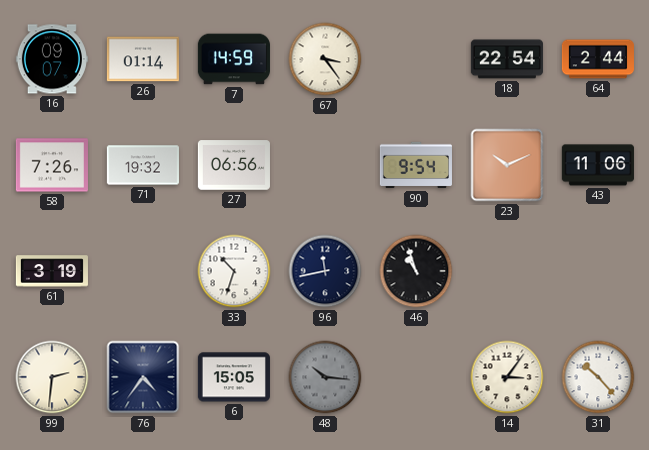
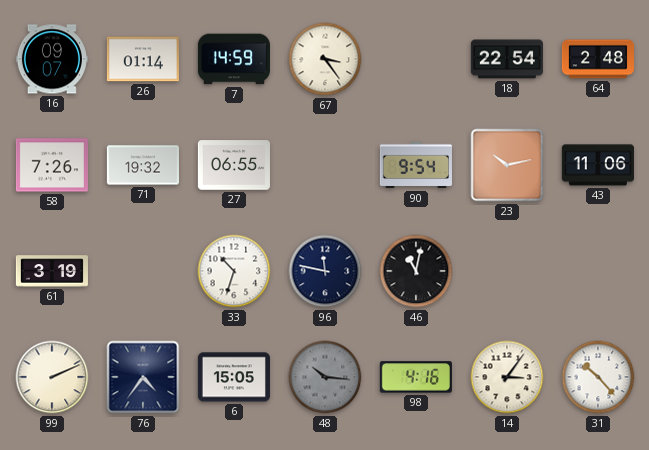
64: 2:44 -> 2:48 (598, 59)
27: 06:56 -> 06:55 (234, 165)
23: 10:11 -> 10:13 (507, 165)
96: 11:43 -> 11:47 (325, 271)
46: 10:57 -> 11:02 (416, 271)
99: 2:31 -> 2:11 (52, 377)
98: none -> 4:16 (416, 377)
